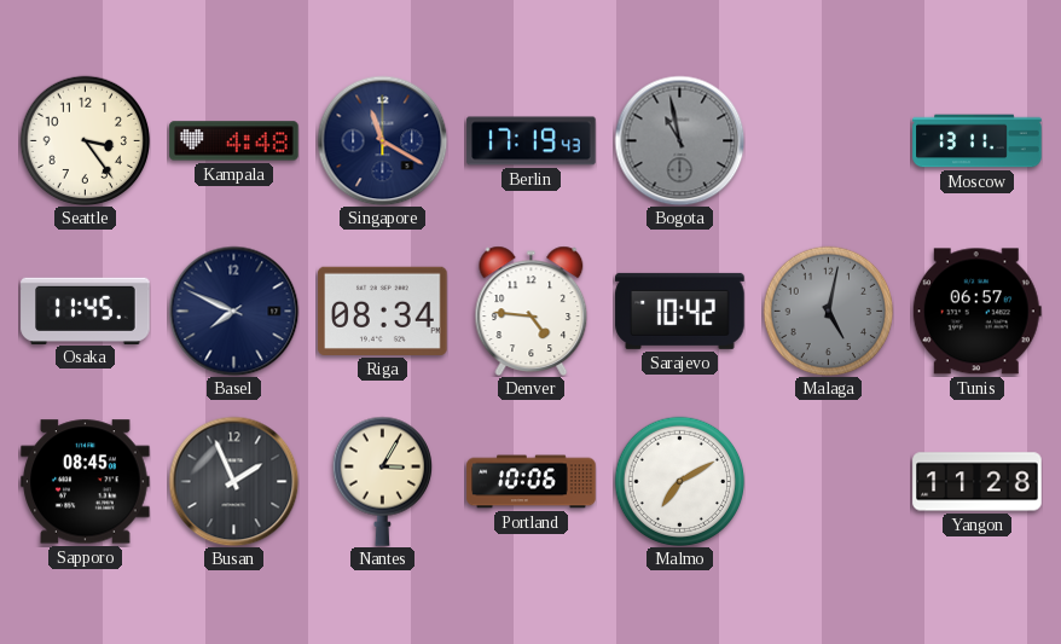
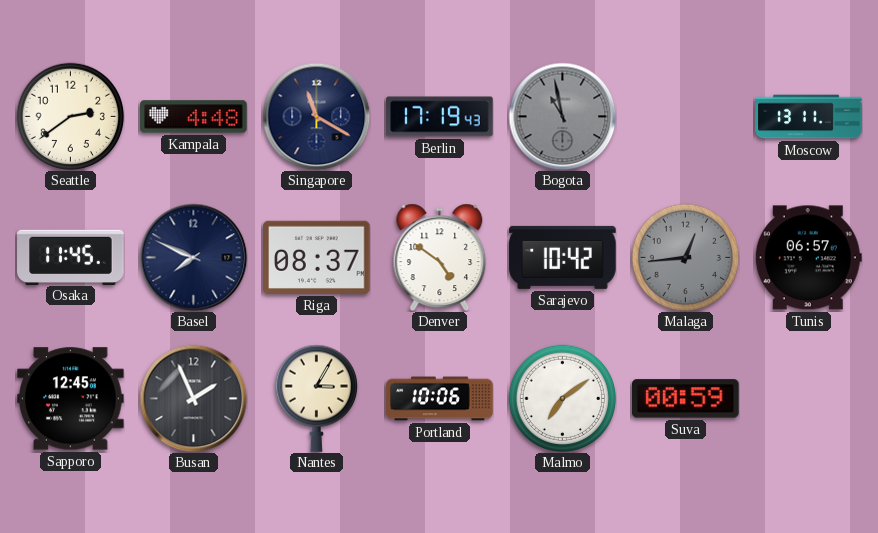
Seattle: 3:24 -> 2:39 (70, 116)
Riga: 08:34 -> 08:37 (317, 257)
Denver: 4:46 -> 4:51 (440, 257)
Malaga: 5:02 -> 12:44 (685, 257)
Sapporo: 08:45 -> 12:45 (71, 399)
Malmo: 7:10 -> 7:09 (562, 398)
Suva: none -> 00:59 (686, 399)
Yangon: 11:28 -> none (978, 482)
